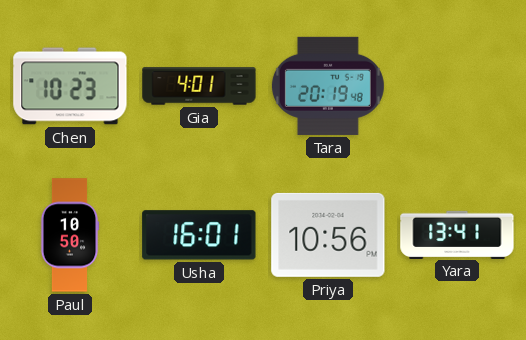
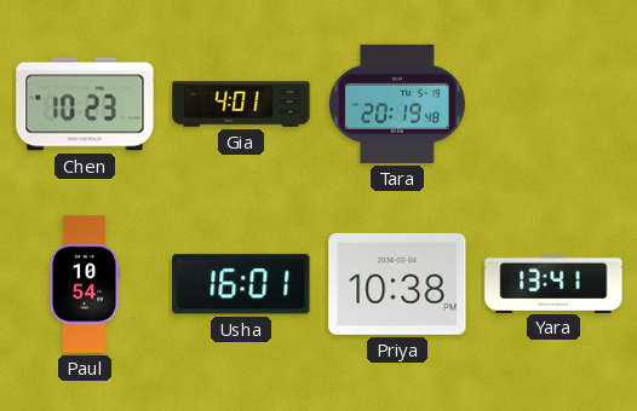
Paul: 10:50 -> 10:54 (85, 284)
Priya: 10:56 -> 10:38 (397, 284)
